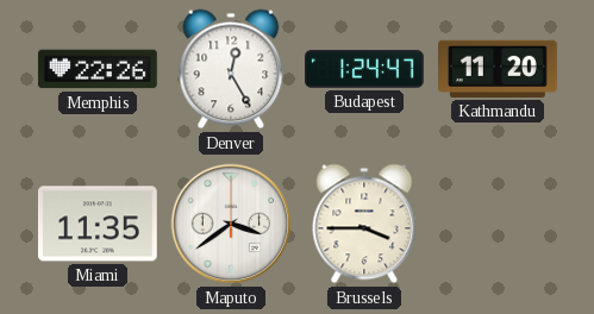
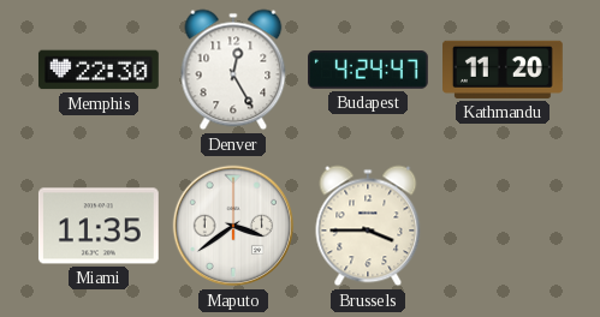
Memphis: 22:26 -> 22:30 (99, 70)
Budapest: 1:24 -> 4:24 (369, 71)
